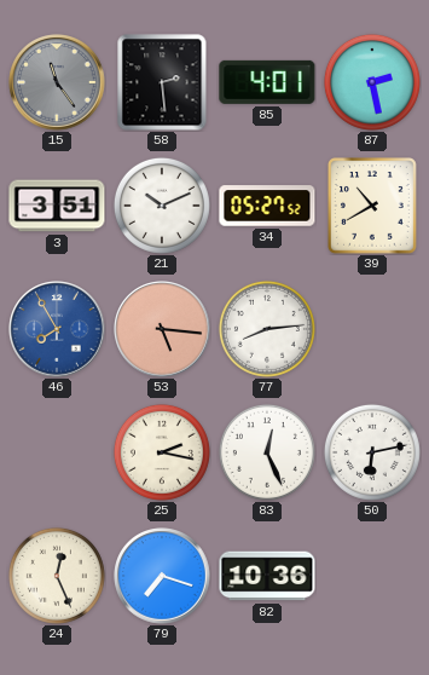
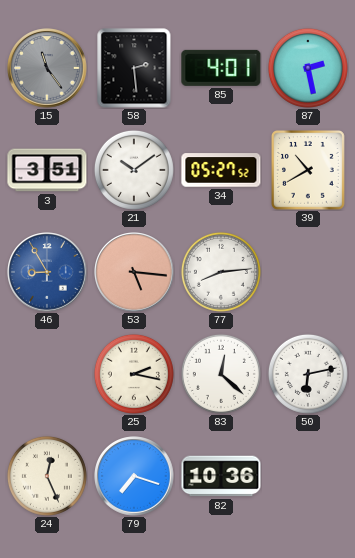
21: 10:11 -> 10:09 (134, 170)
46: 7:55 -> 8:55 (47, 272)
83: 12:26 -> 12:22 (221, 374)
